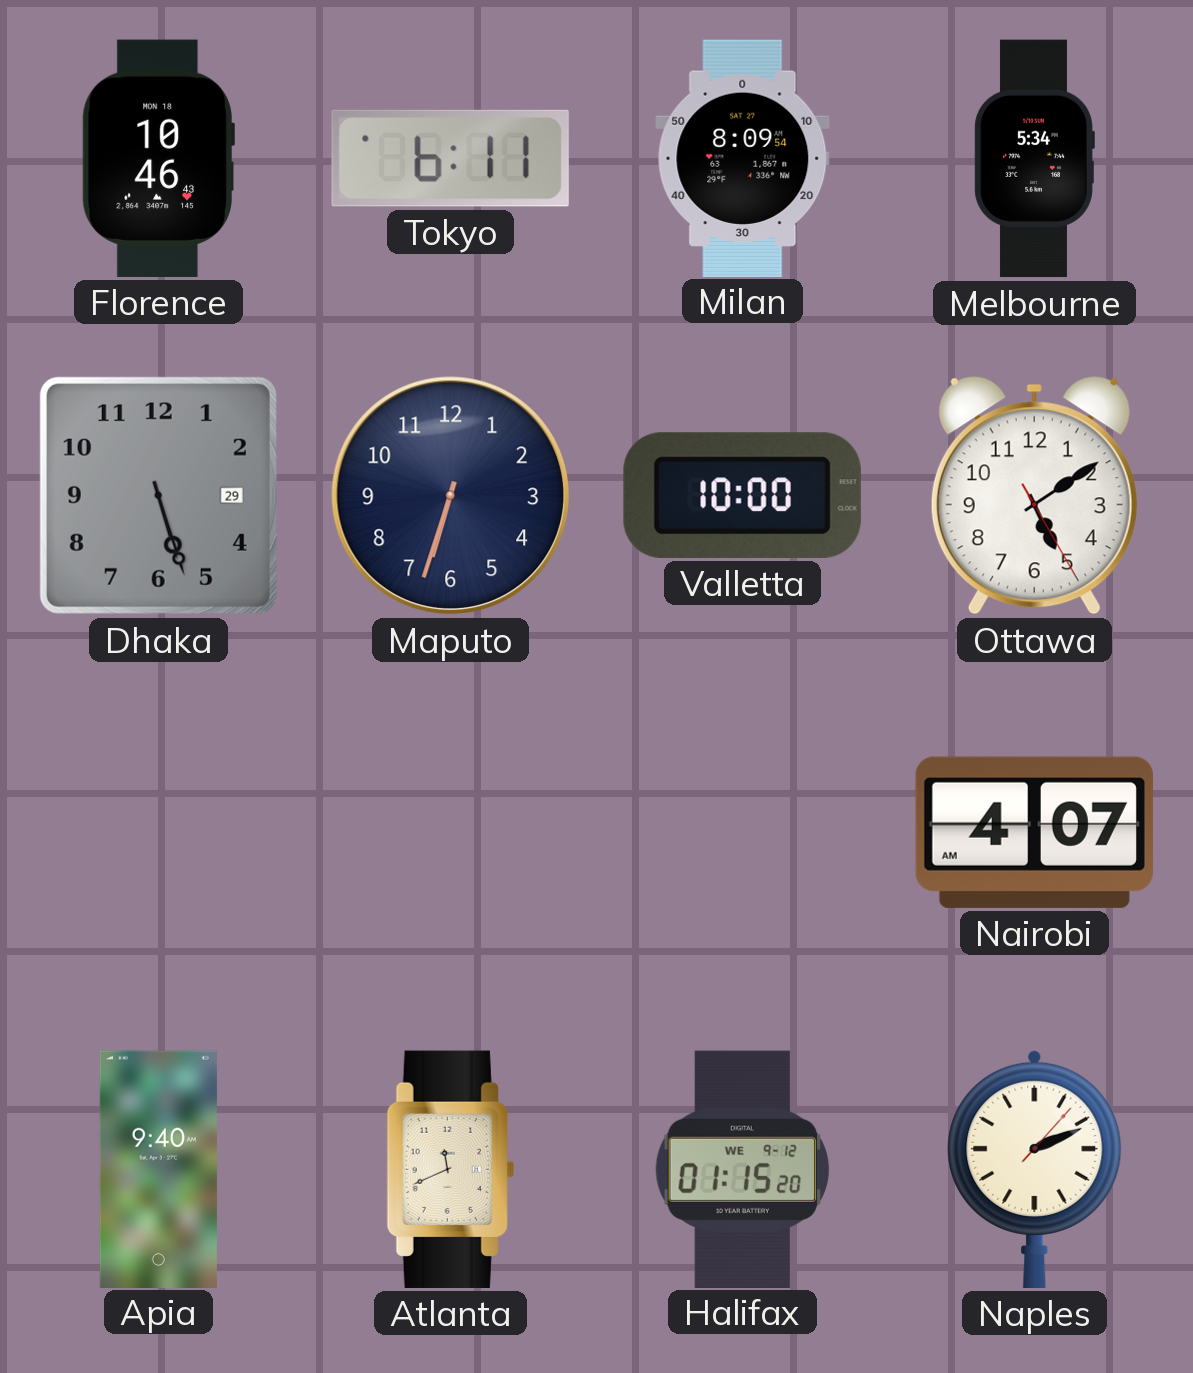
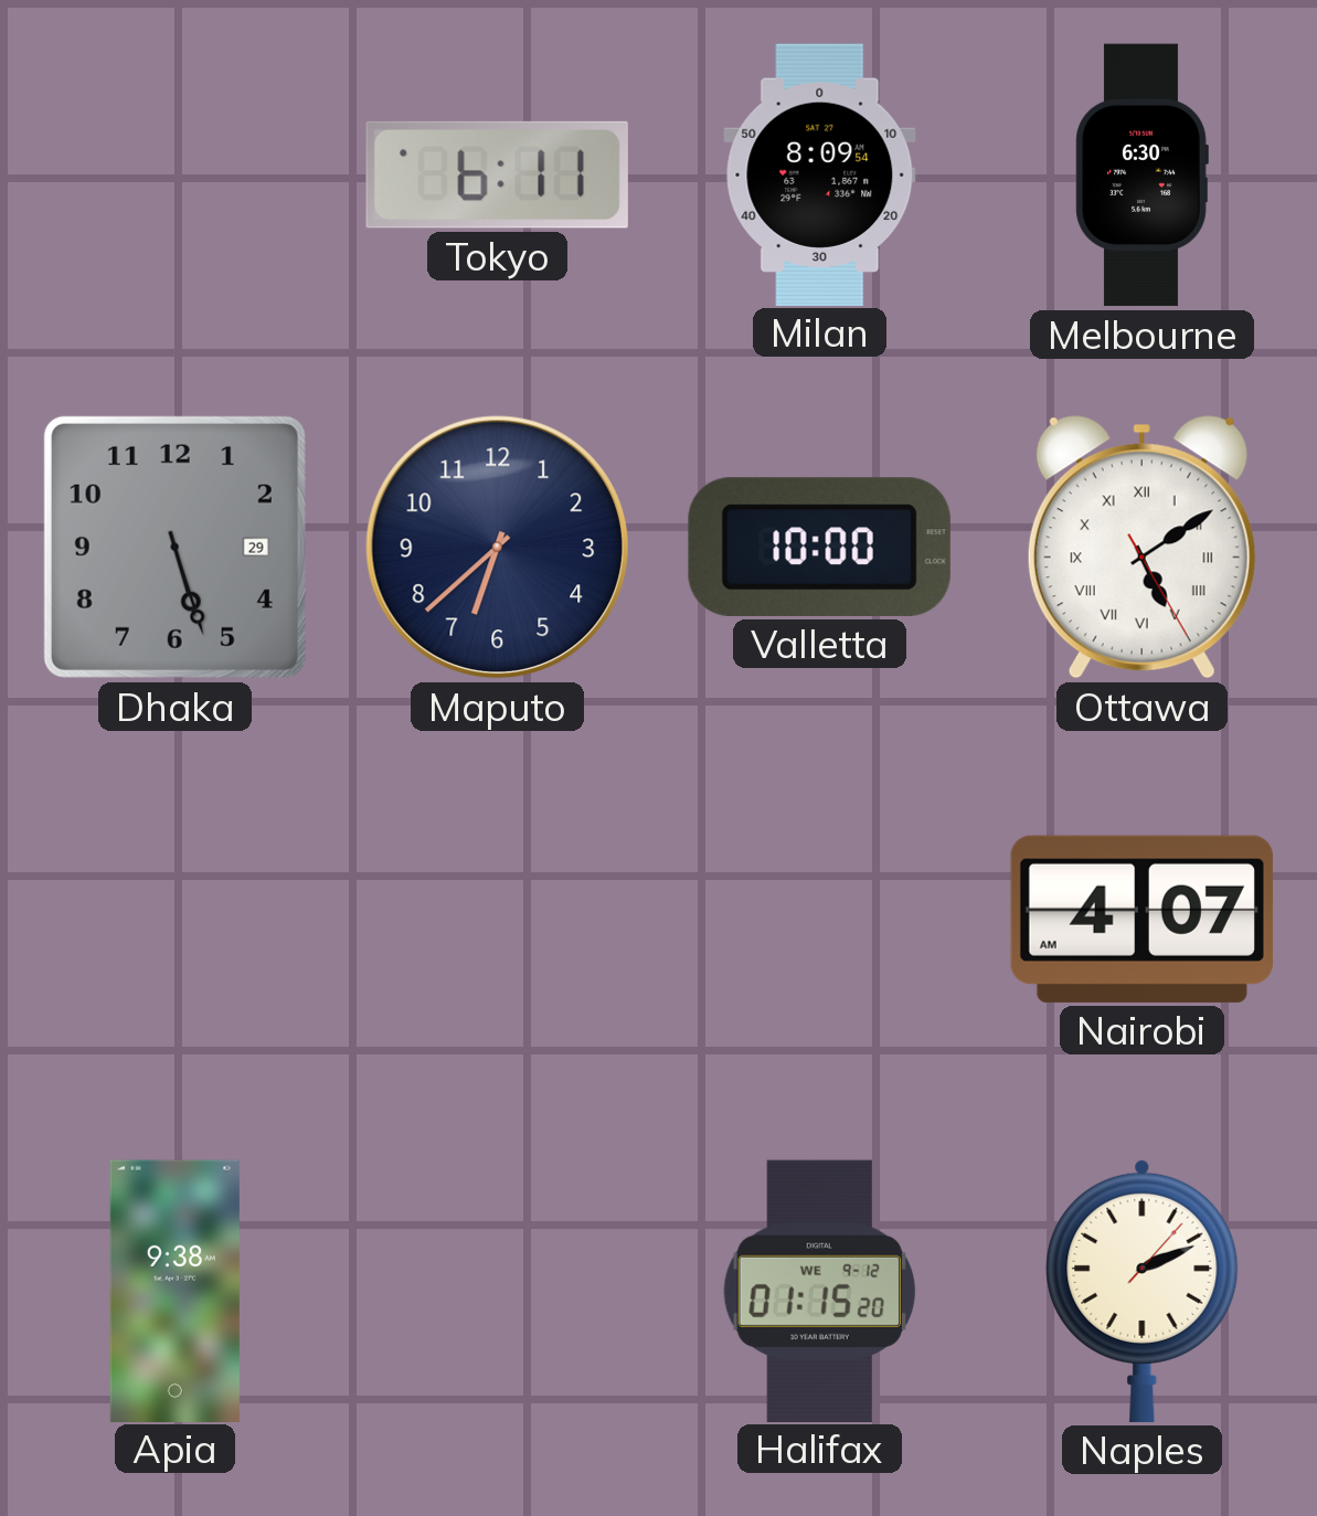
Florence: 10:46 -> none (158, 158)
Melbourne: 5:34 -> 6:30 (1141, 176)
Maputo: 6:33 -> 6:38 (498, 548)
Ottawa numerals: Arabic -> Roman (1141, 548)
Apia: 9:40 -> 9:38 (174, 1291)
Atlanta: 11:41 -> none (450, 1169)
